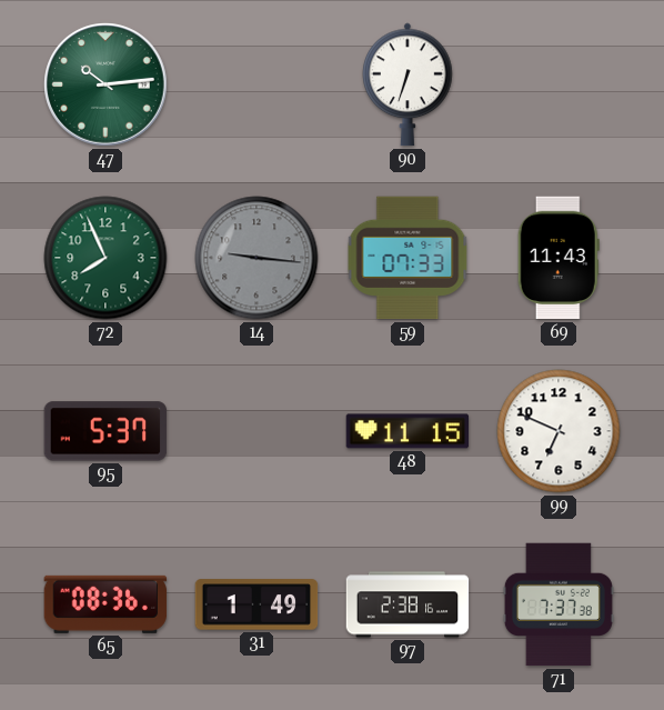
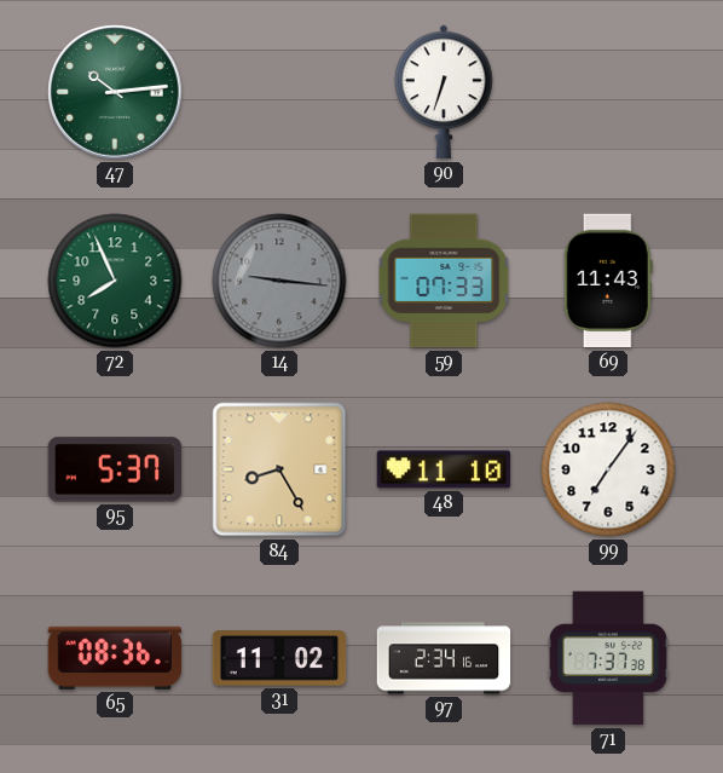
84: none -> 8:25 (279, 469)
48: 11:15 -> 11:10 (444, 469)
99: 6:49 -> 7:06 (608, 469)
31: 1:49 -> 11:02 (279, 658)
97: 2:38 -> 2:34 (444, 658)
